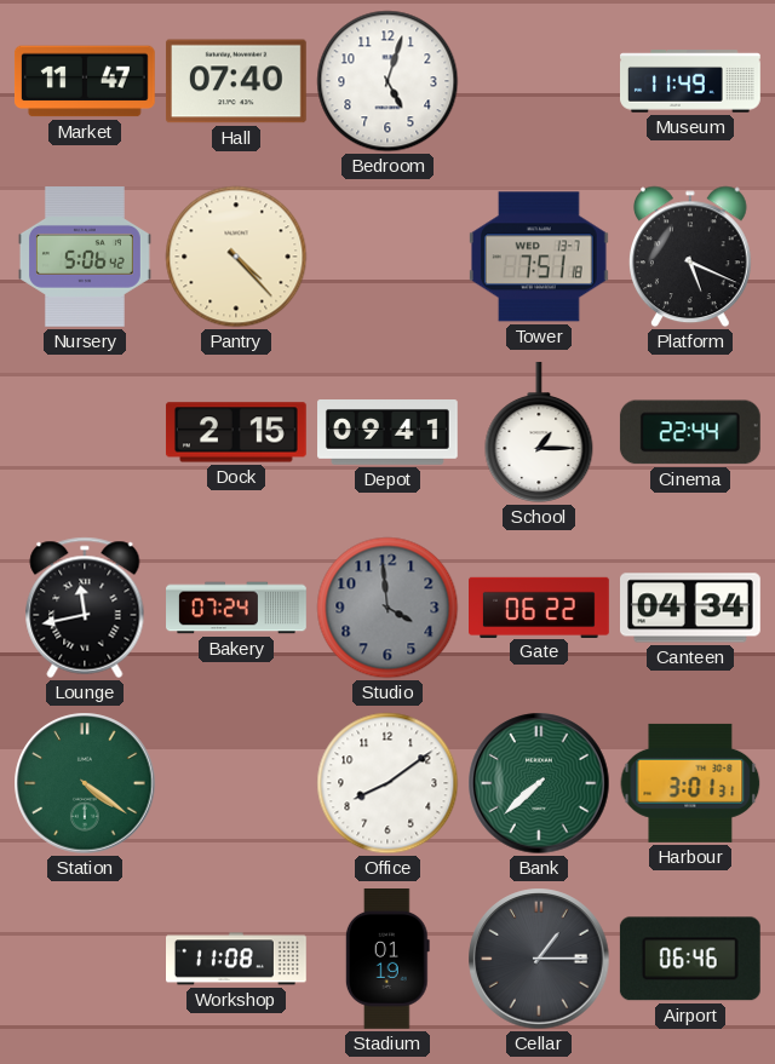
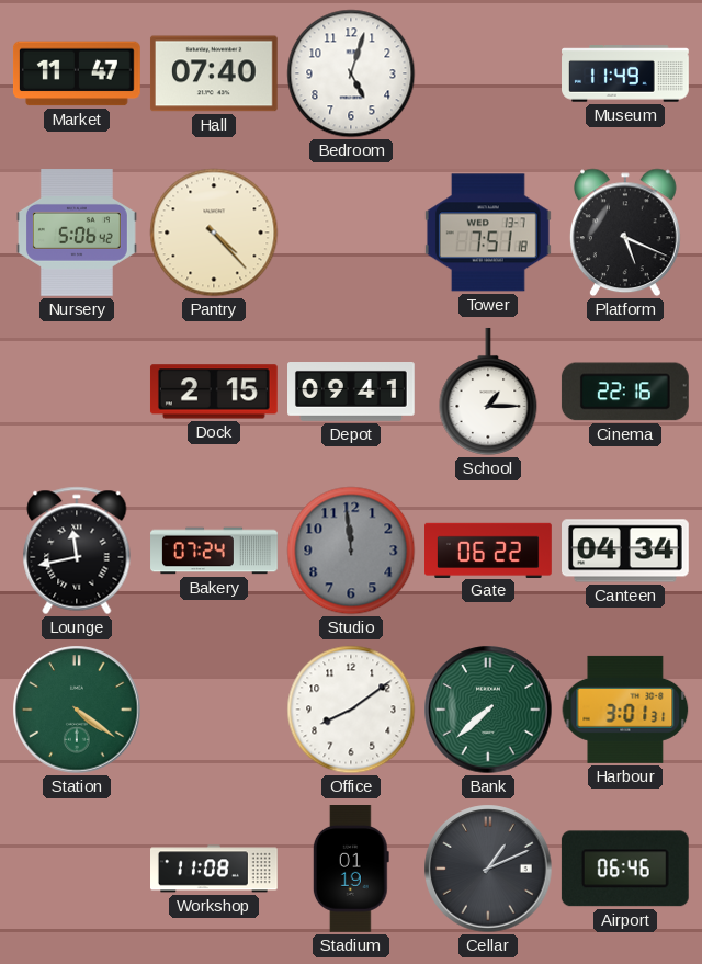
Cinema: 22:44 -> 22:16 (625, 392)
Studio: 3:59 -> 11:59 (351, 551)
Cellar: 1:15 -> 1:11 (488, 869)
